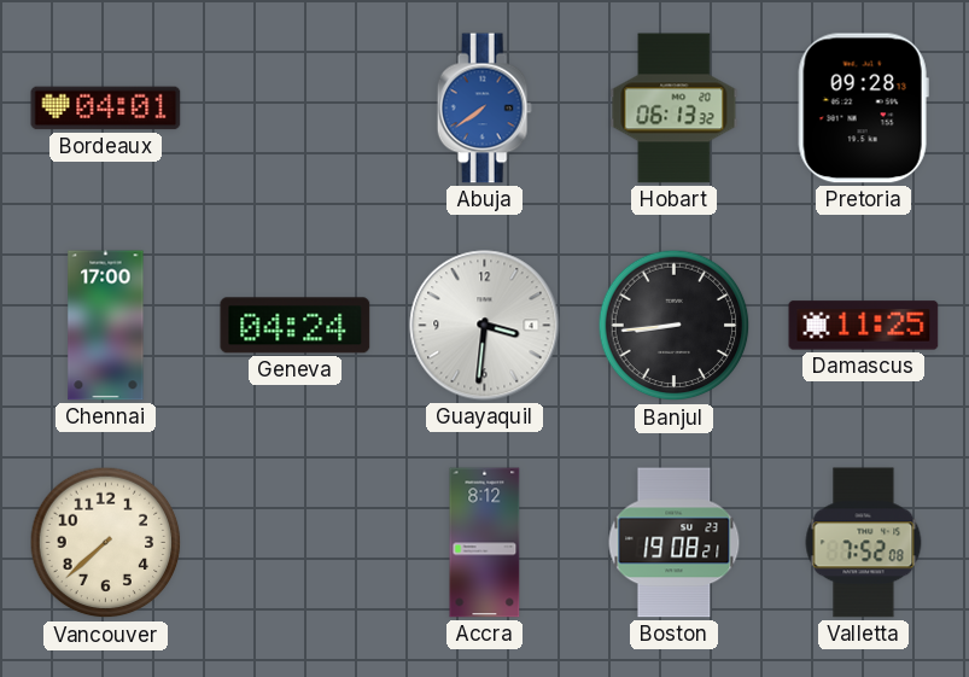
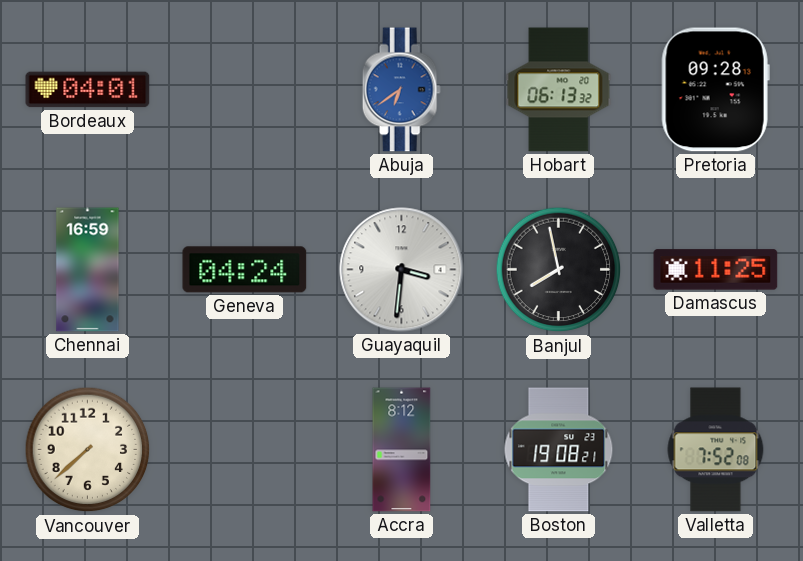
Abuja: 7:39 -> 6:39 (401, 90)
Chennai: 17:00 -> 16:59 (88, 270)
Banjul: 8:44 -> 7:58 (559, 270)
